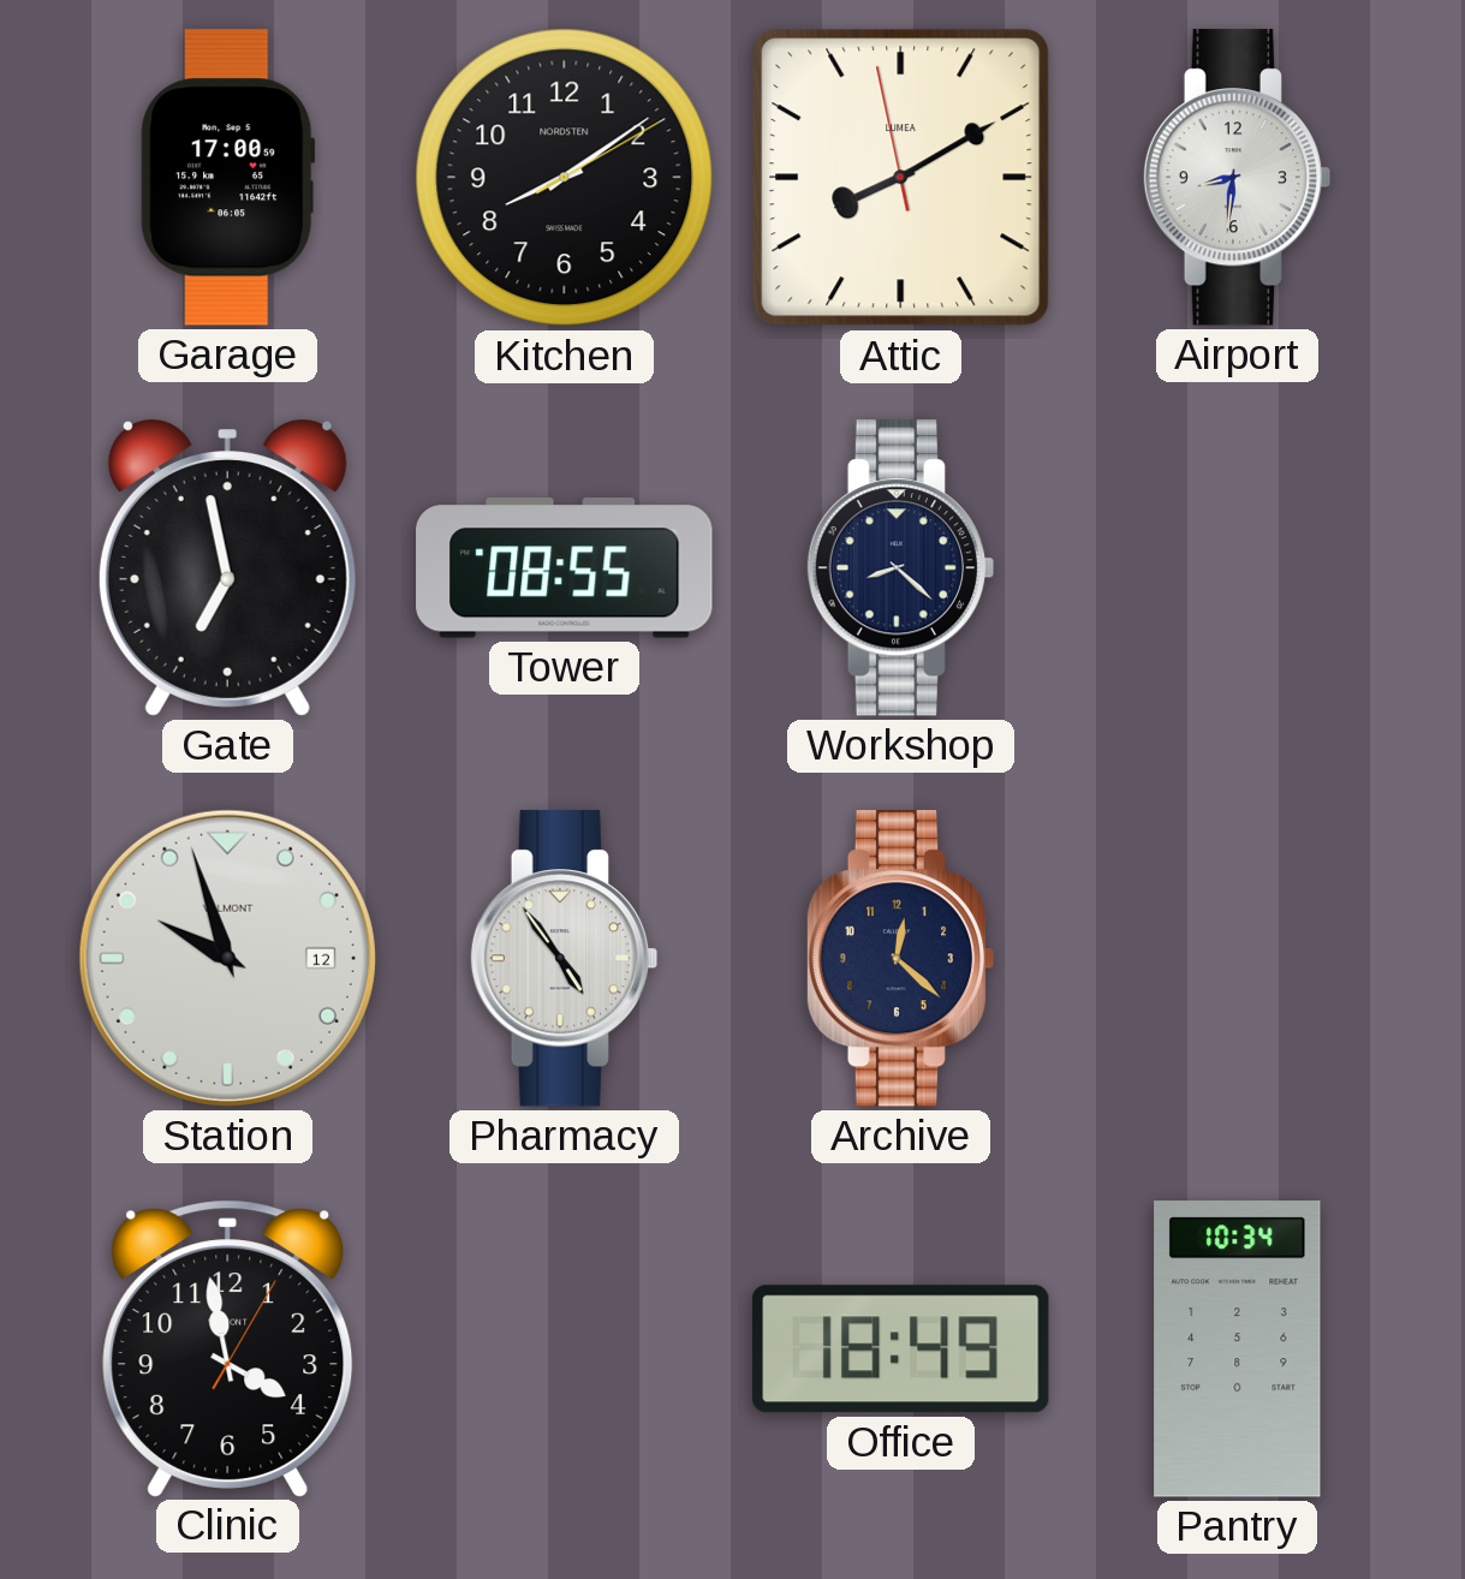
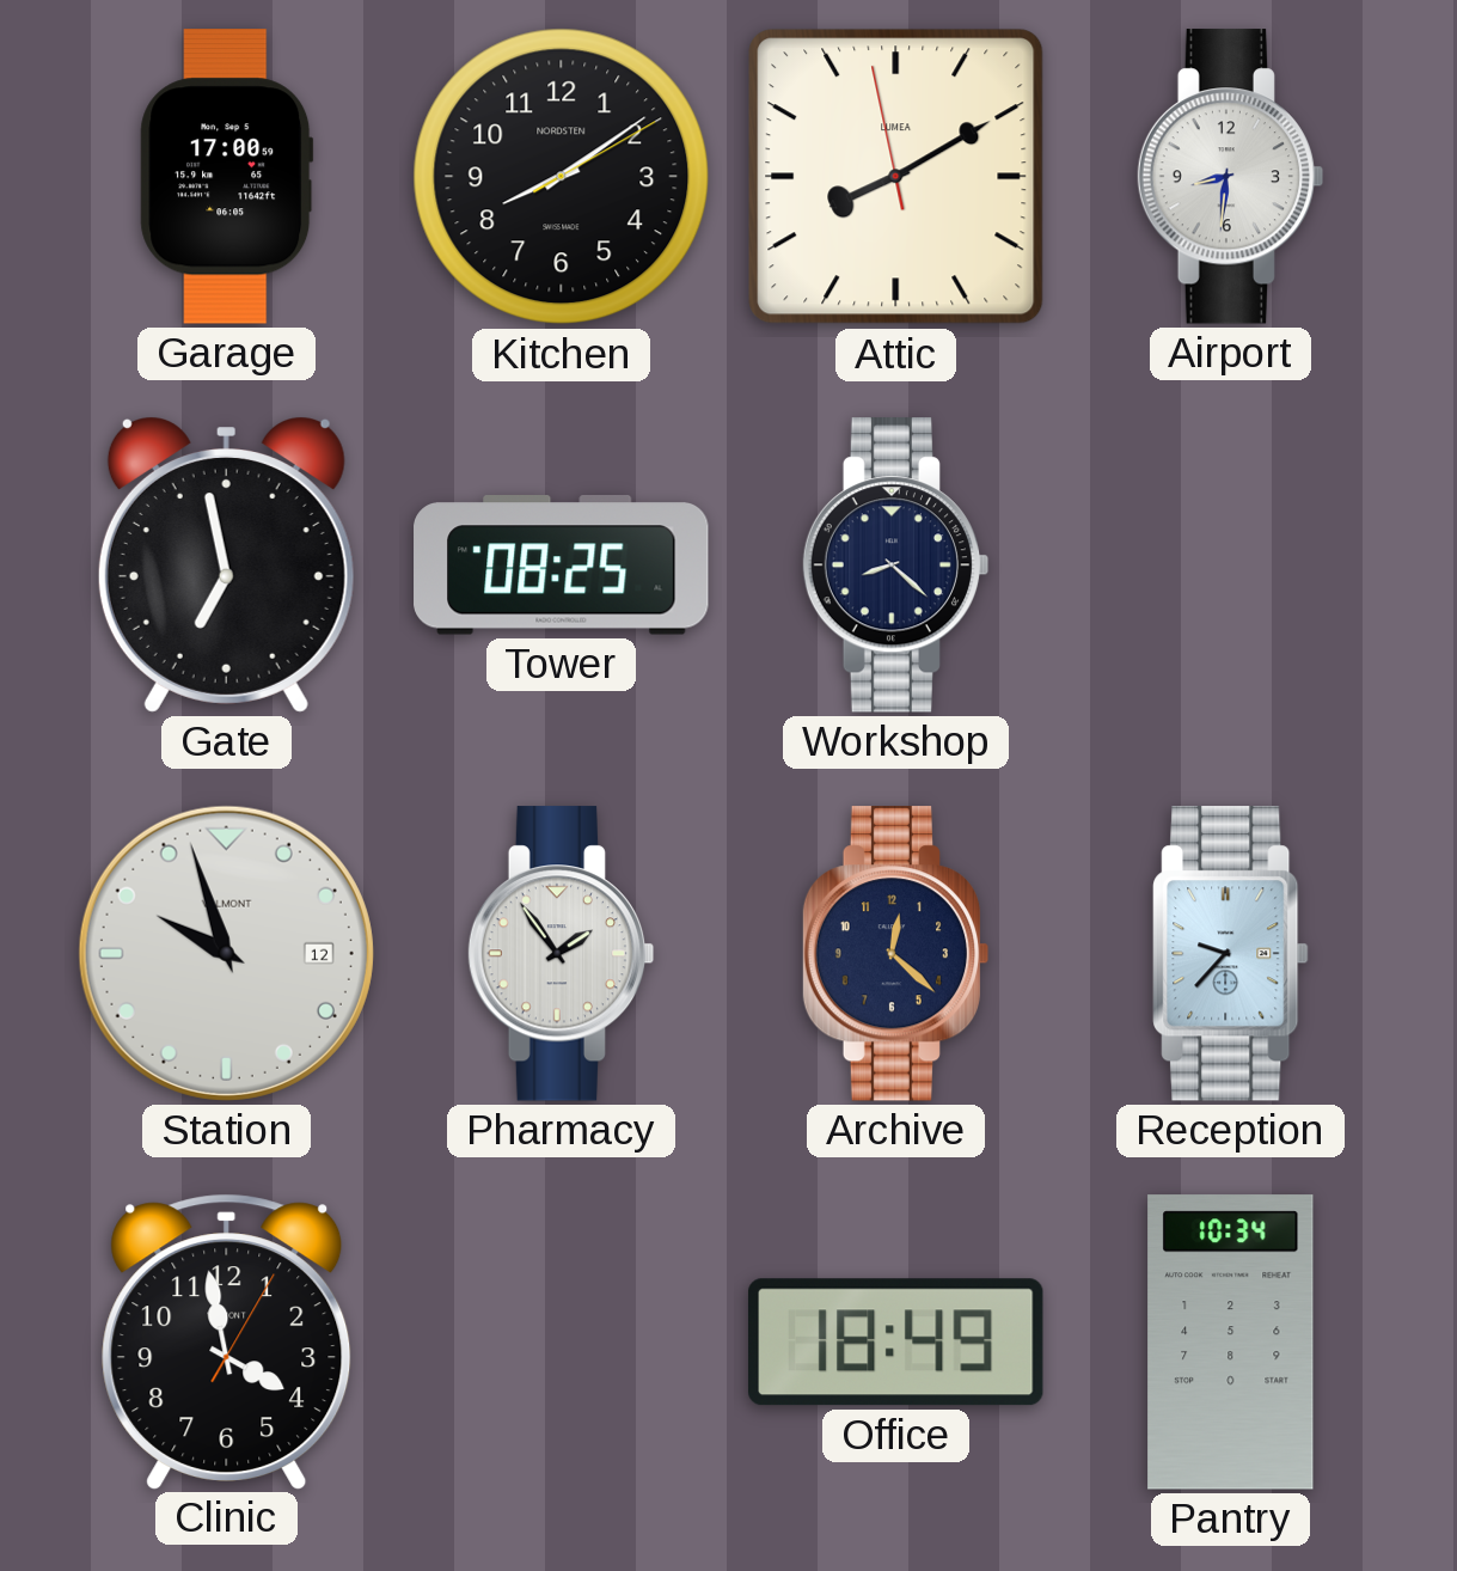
Tower: 08:55 -> 08:25 (562, 566)
Pharmacy: 4:54 -> 1:54 (562, 954)
Reception: none -> 9:37 (1231, 954)
